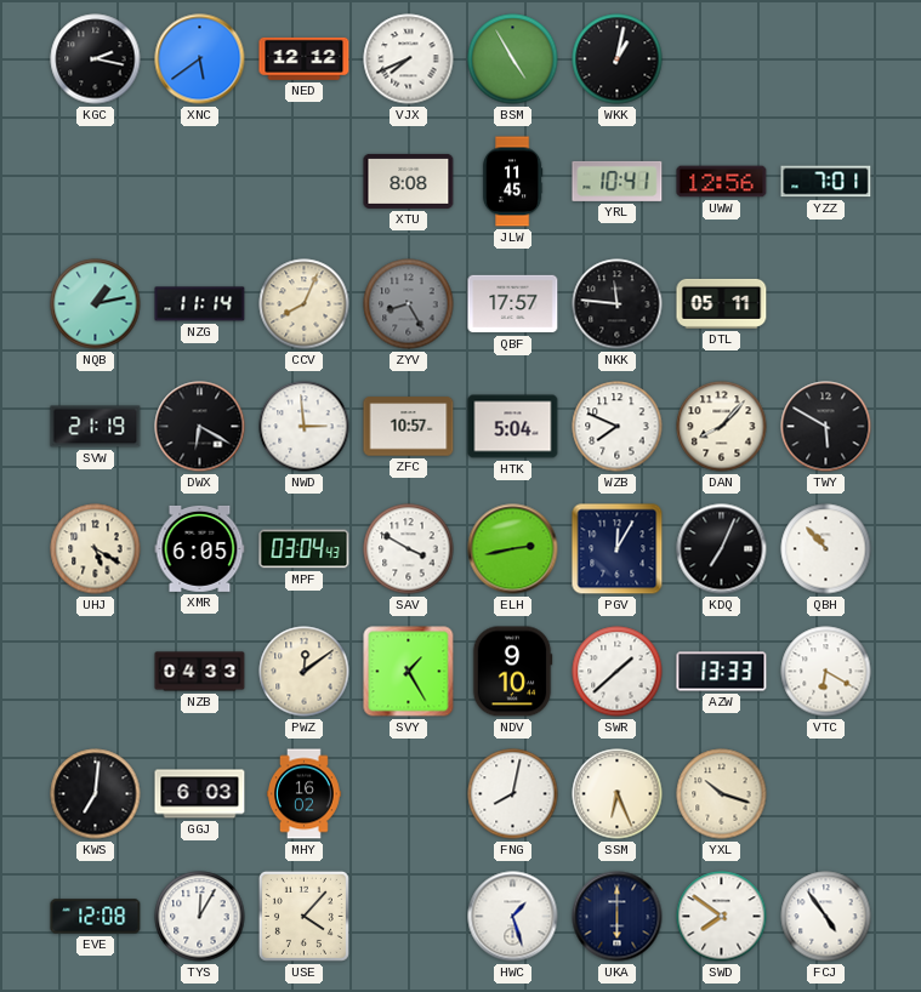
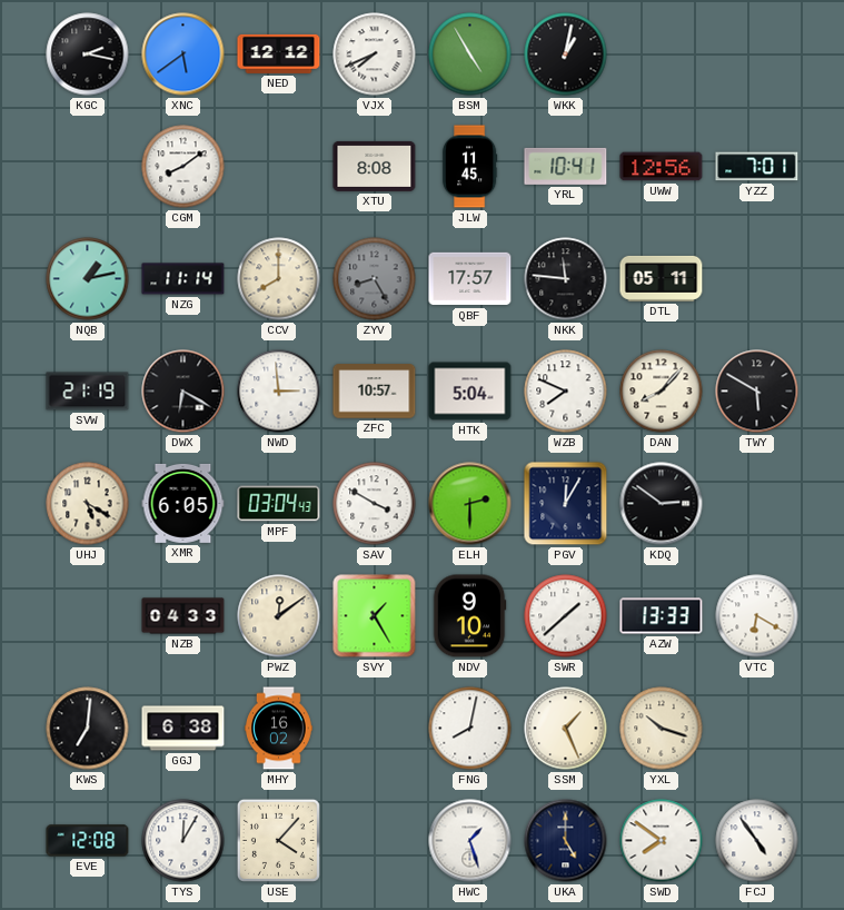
CGM: none -> 8:09 (183, 167)
CCV: 8:04 -> 8:00 (279, 279)
ELH: 2:43 -> 2:30 (470, 504)
KDQ: 7:04 -> 2:51 (662, 504)
QBH: 10:53 -> none (826, 549)
GGJ: 6:03 -> 6:38 (183, 729)
SSM: 6:26 -> 1:26 (566, 729)
UKA: 6:00 -> 5:00 (566, 841)
